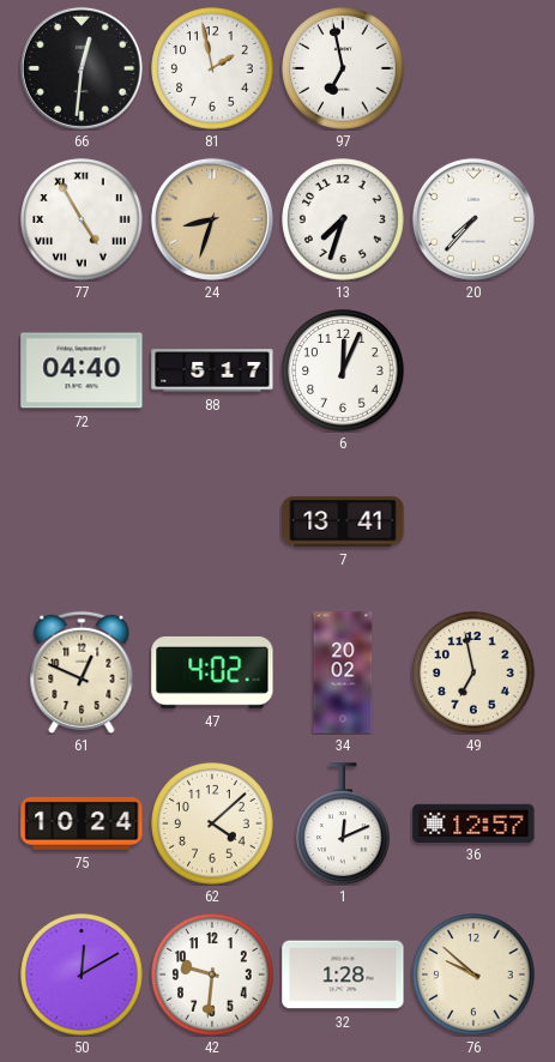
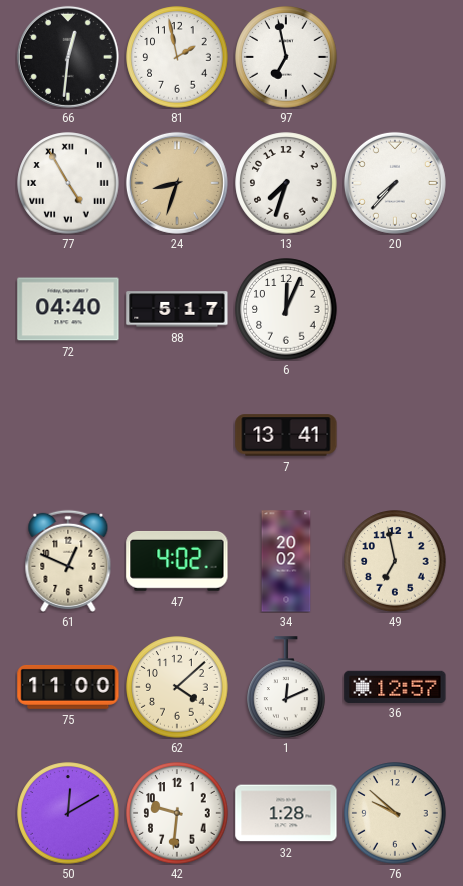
75: 10:24 -> 11:00 (68, 687)
